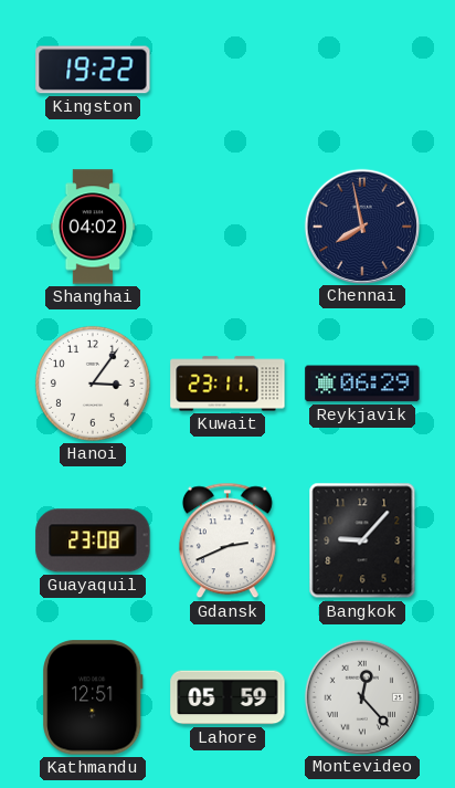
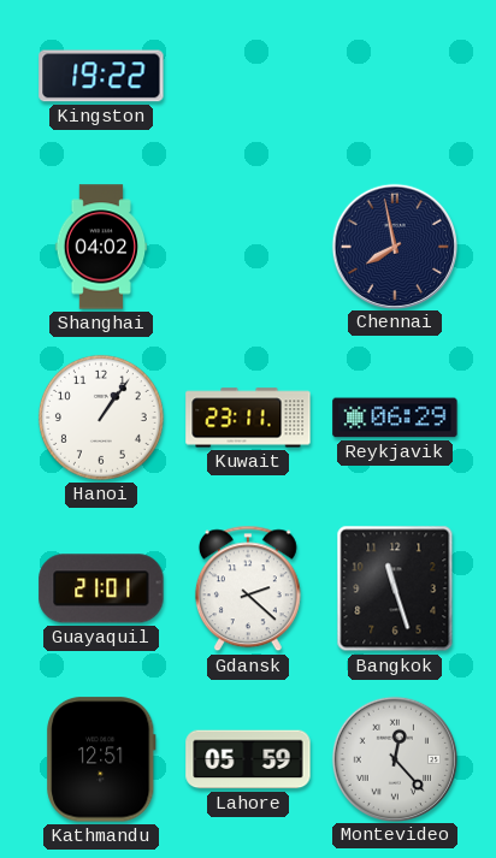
Hanoi: 3:06 -> 1:06 (101, 418)
Guayaquil: 23:08 -> 21:01 (101, 588)
Gdansk: 2:41 -> 2:22 (248, 588)
Bangkok: 9:07 -> 11:27 (395, 588)
